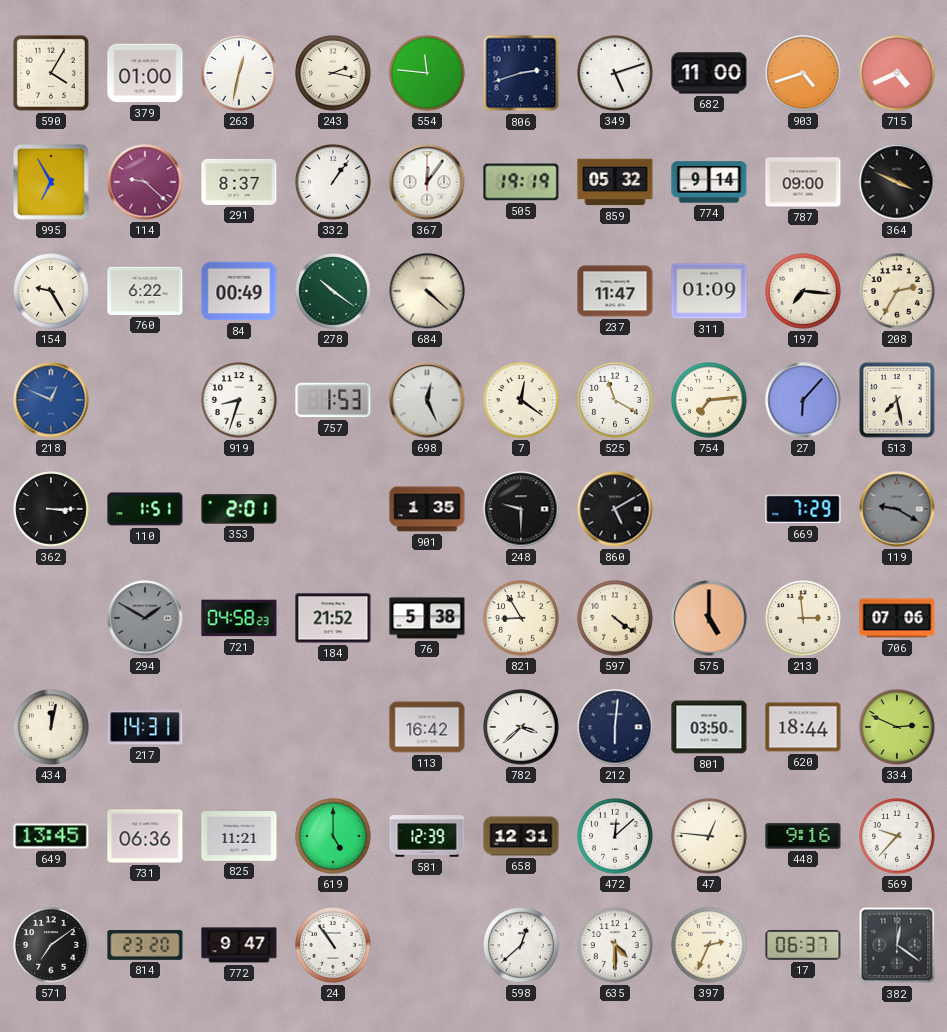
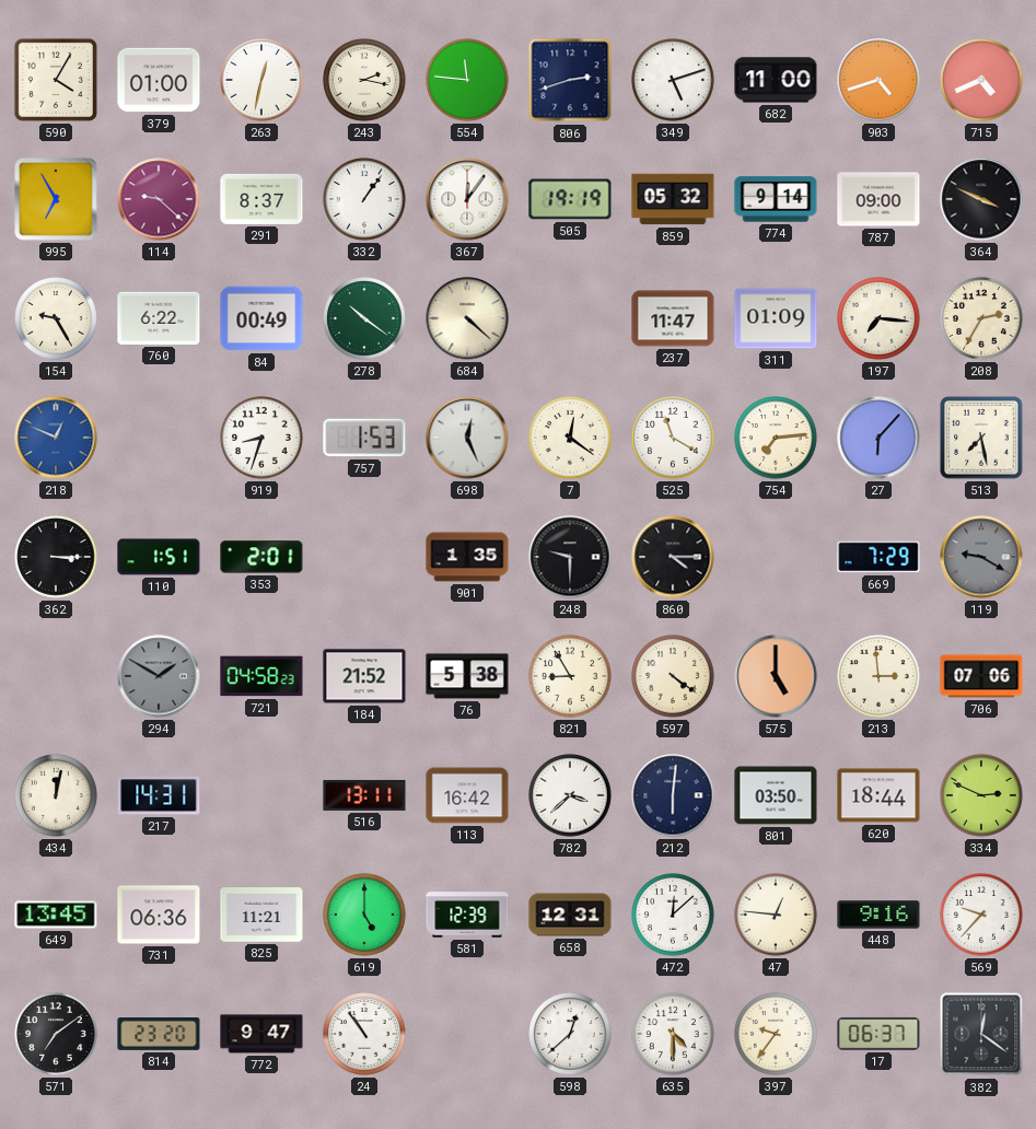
860: 5:10 -> 4:15 (673, 557)
516: none -> 13:11 (364, 795)
397: 2:34 -> 9:36 (776, 1034)
